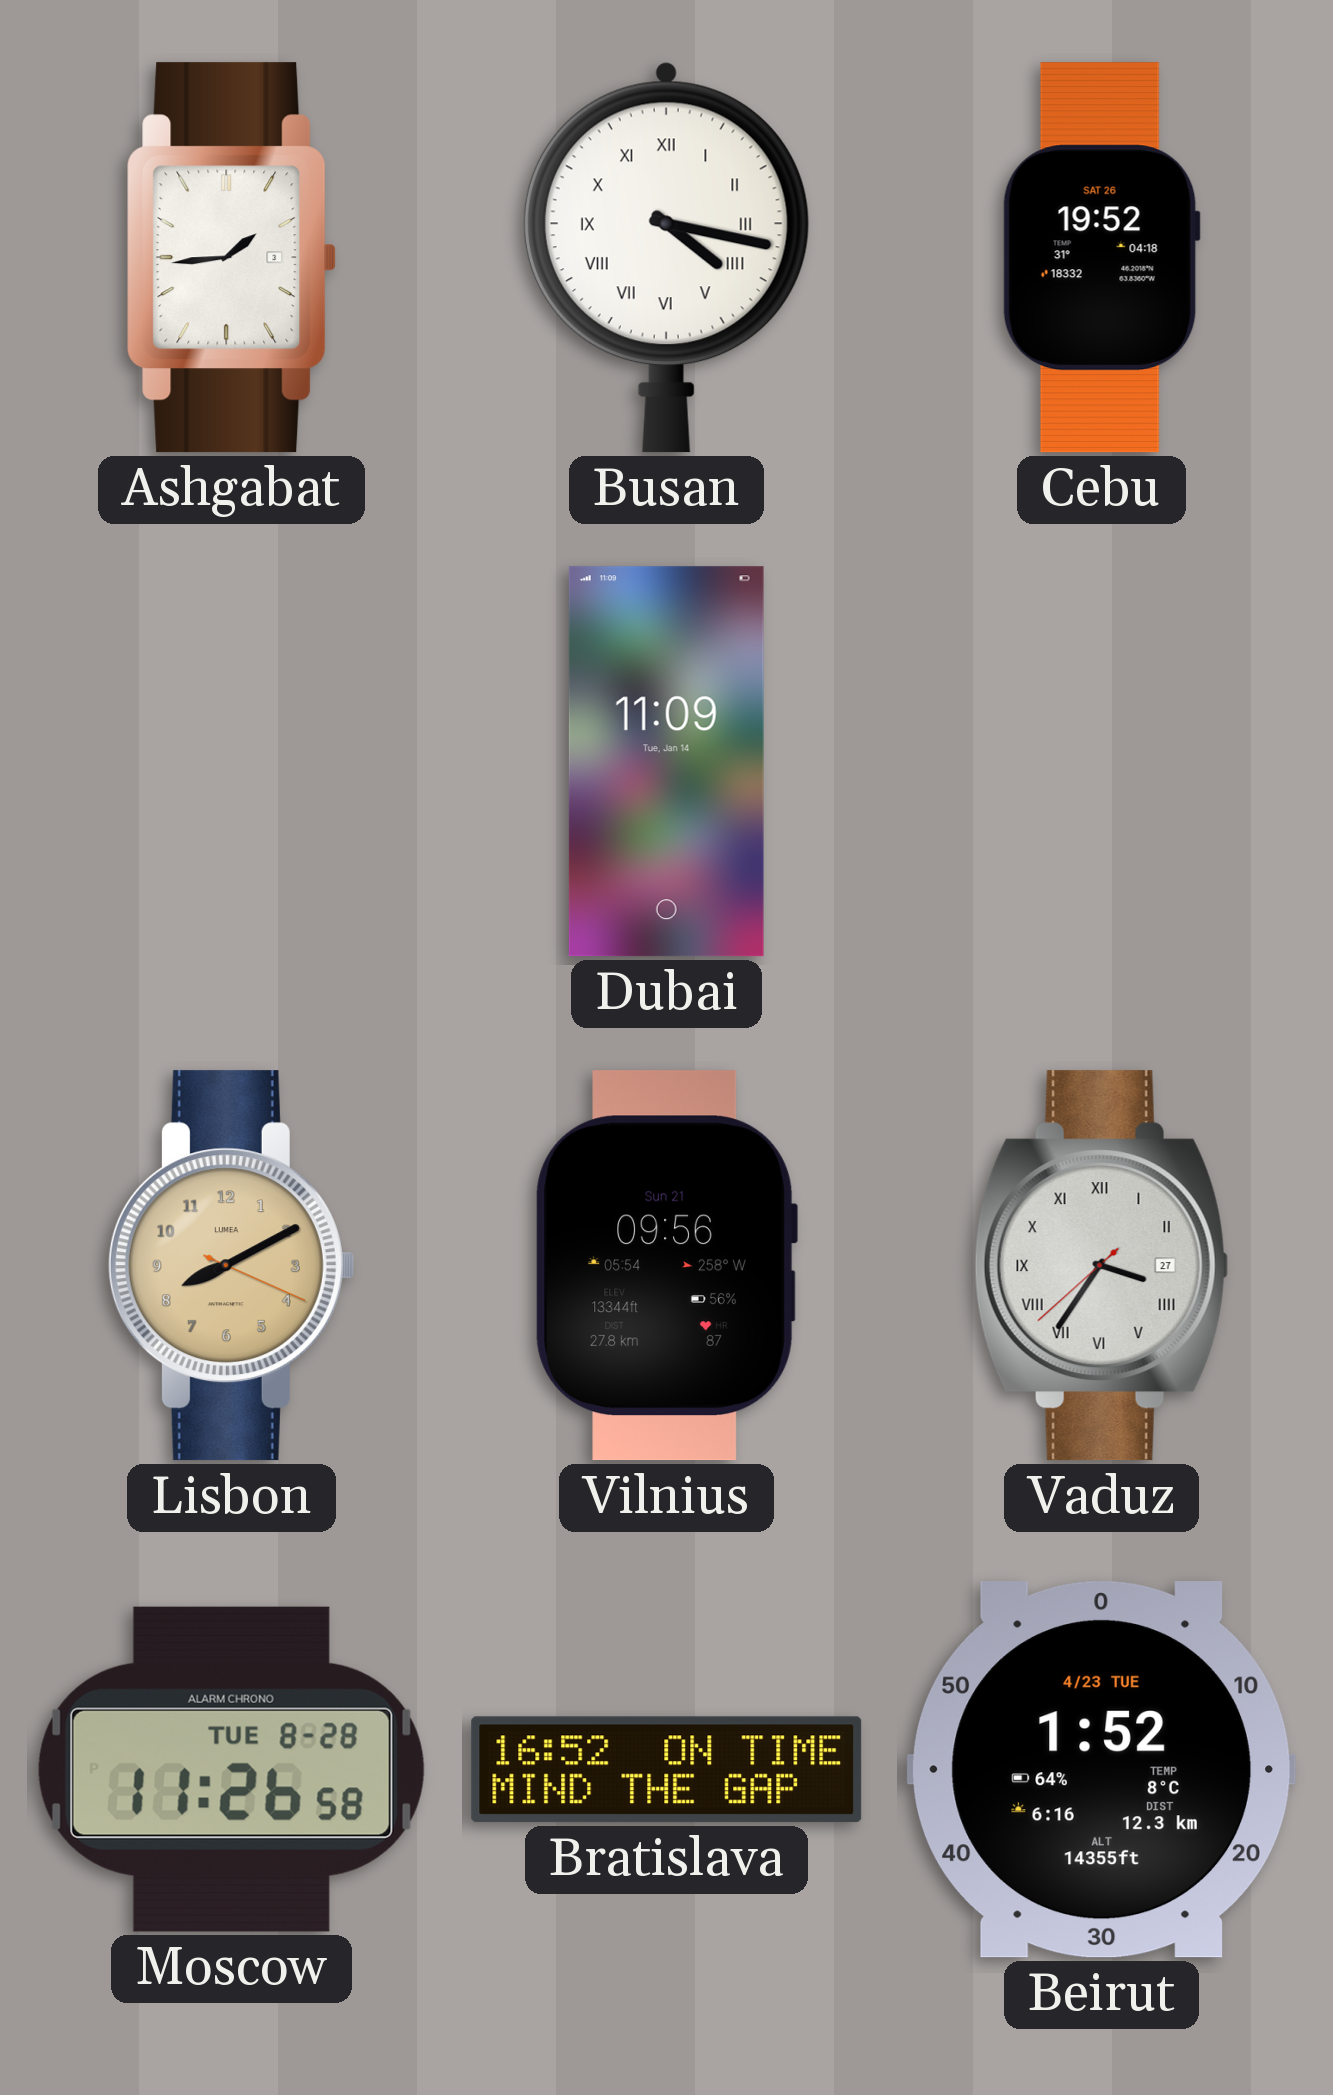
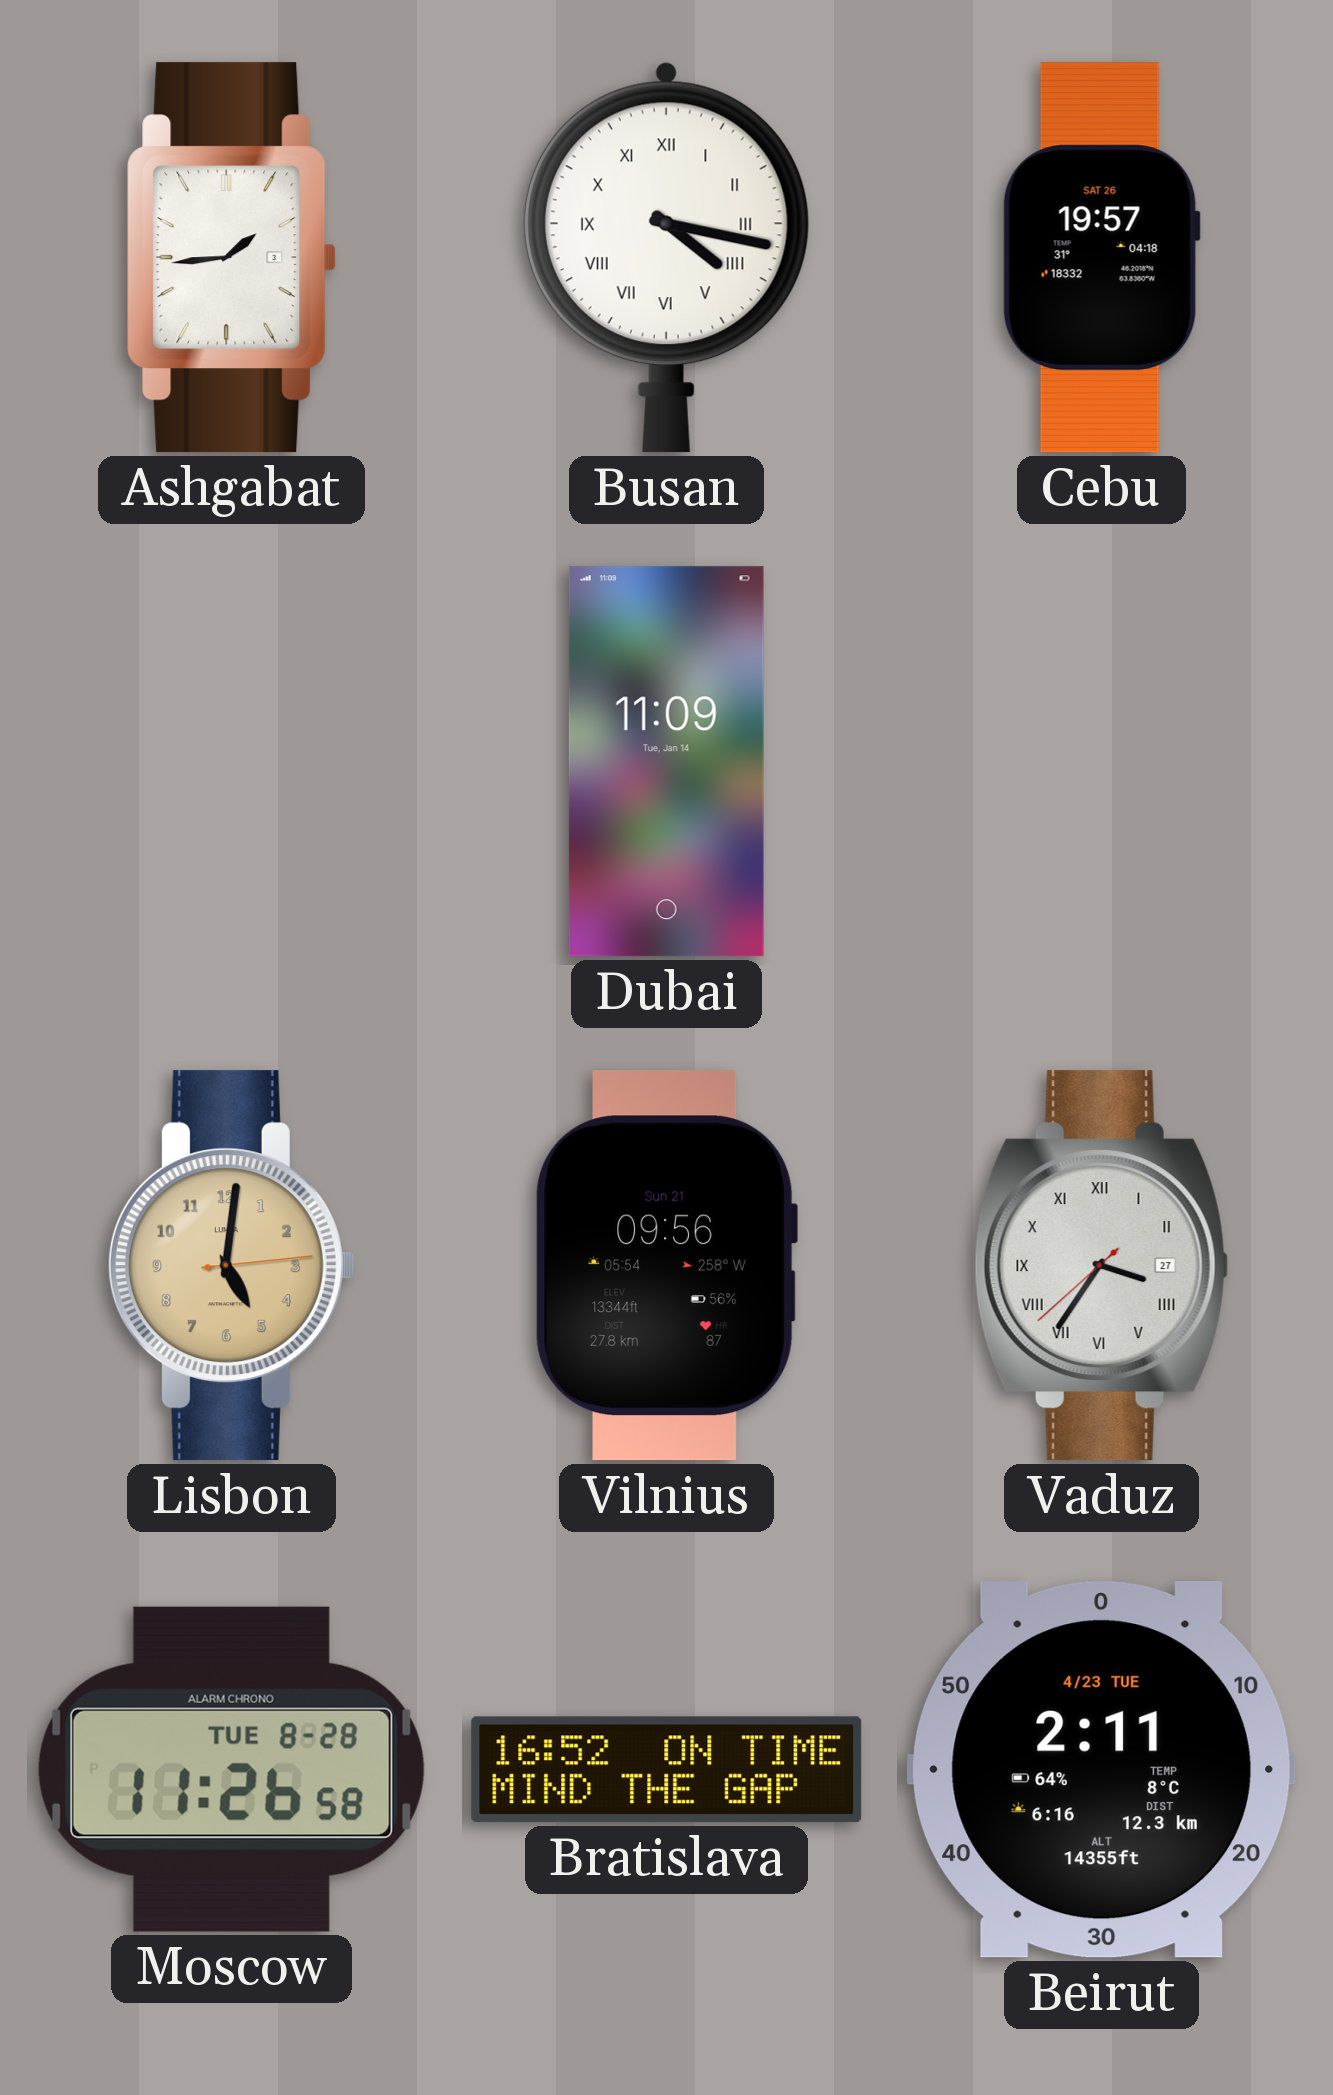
Cebu: 19:52 -> 19:57 (1101, 258)
Lisbon: 8:10 -> 5:01 (231, 1266)
Beirut: 1:52 -> 2:11 (1102, 1770)
